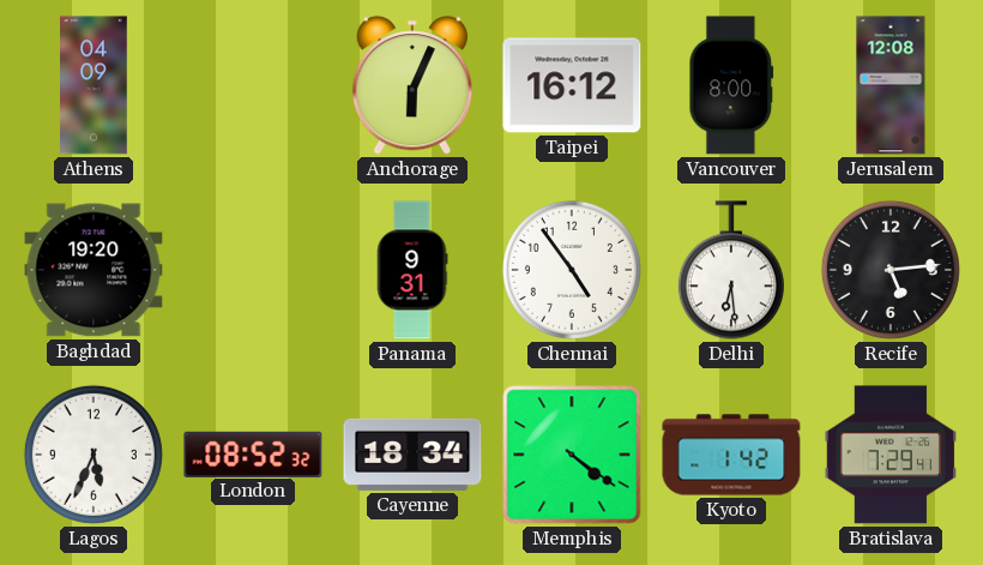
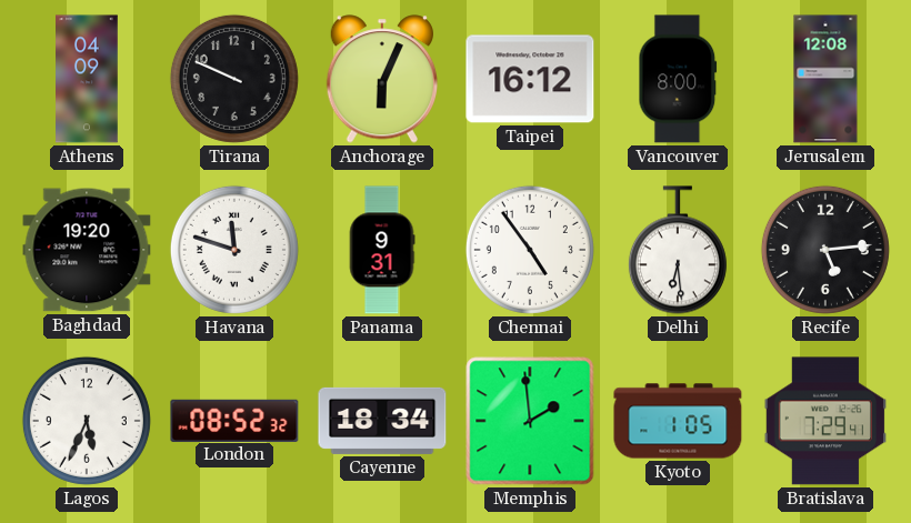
Tirana: none -> 9:49 (234, 79)
Havana: none -> 11:48 (234, 250)
Memphis: 4:21 -> 1:59 (530, 421)
Kyoto: 1:42 -> 1:05 (678, 421)
